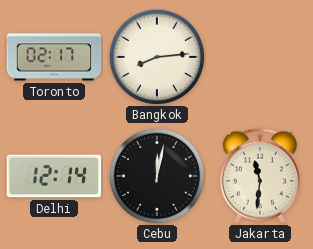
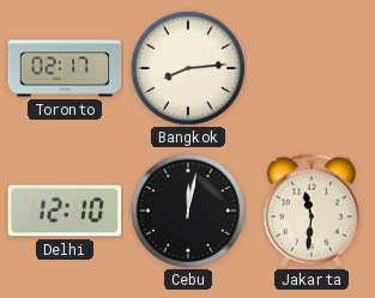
Delhi: 12:14 -> 12:10 (65, 211)
